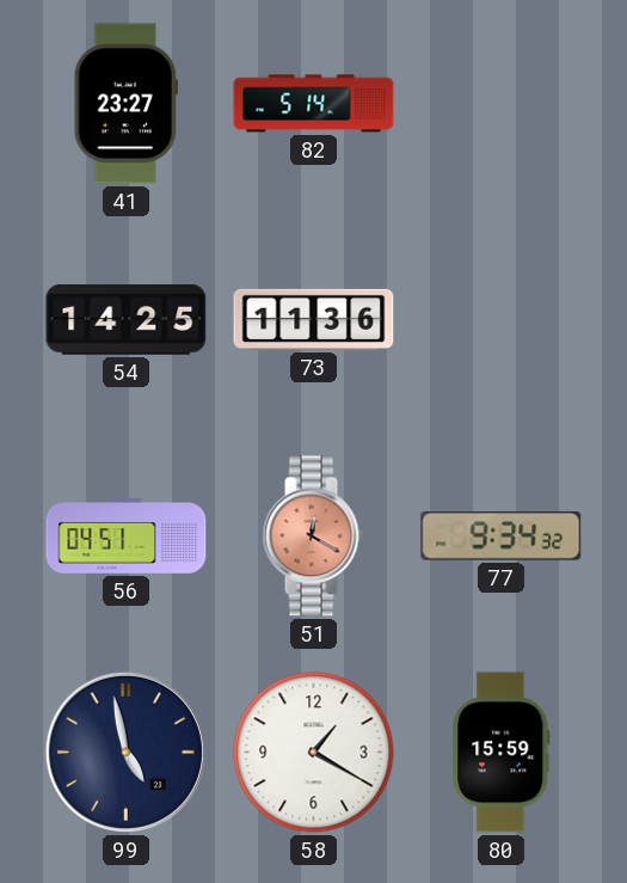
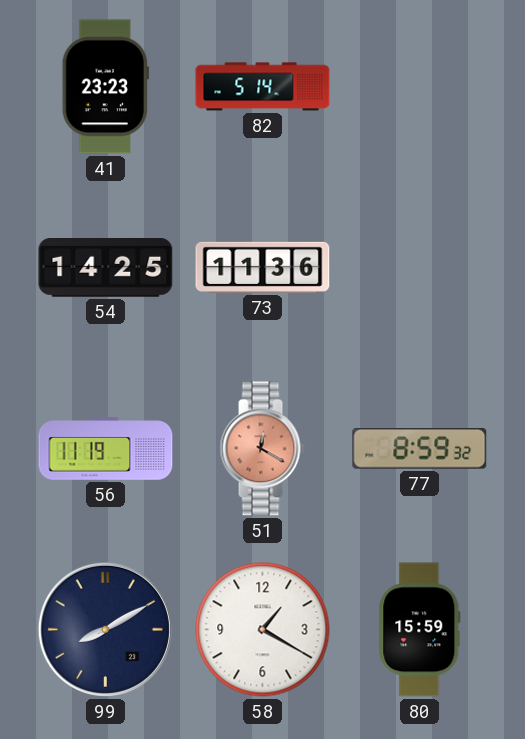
41: 23:27 -> 23:23 (105, 87)
56: 04:51 -> 11:19 (106, 449)
77: 9:34 -> 8:59 (420, 449)
99: 4:58 -> 8:10 (105, 629)
